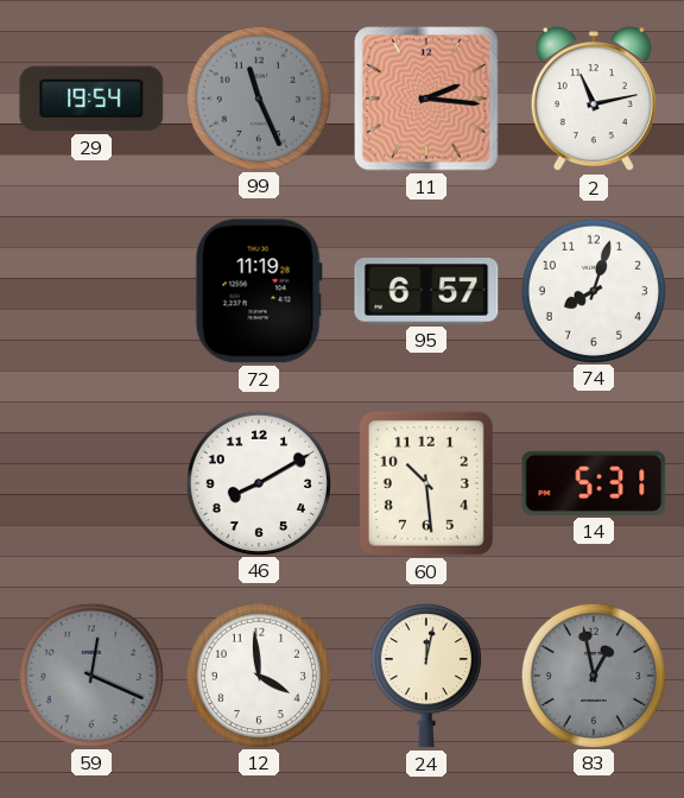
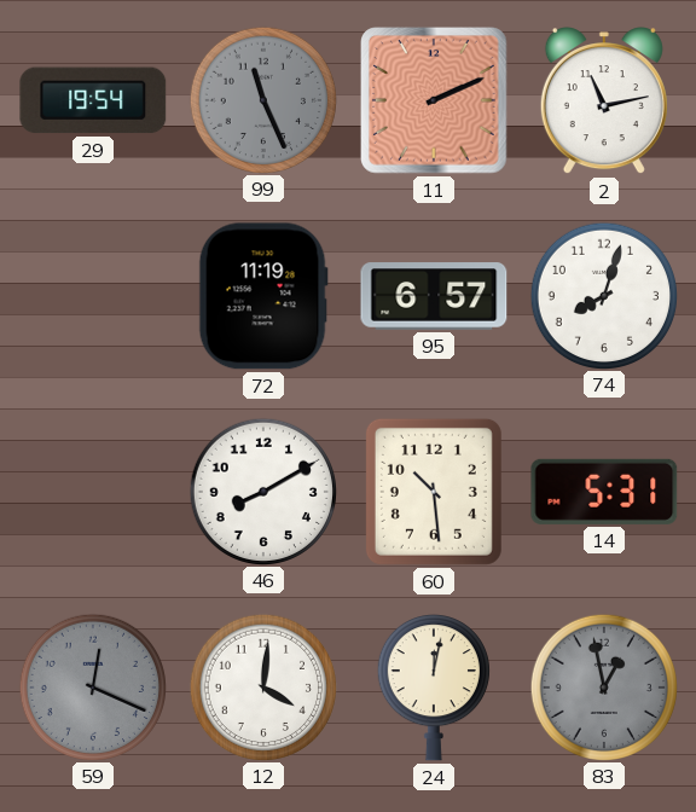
11: 2:16 -> 2:11 (435, 101)
12: 3:59 -> 4:01 (262, 686)
